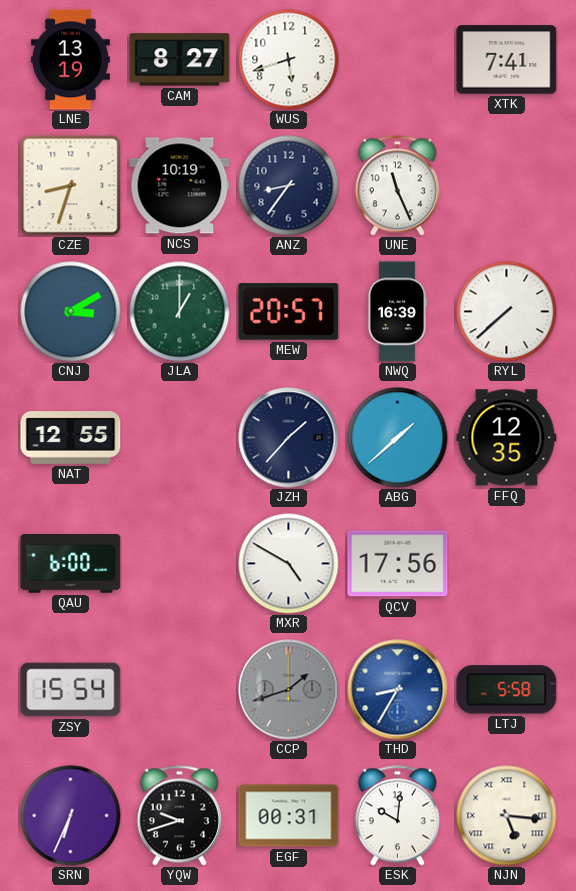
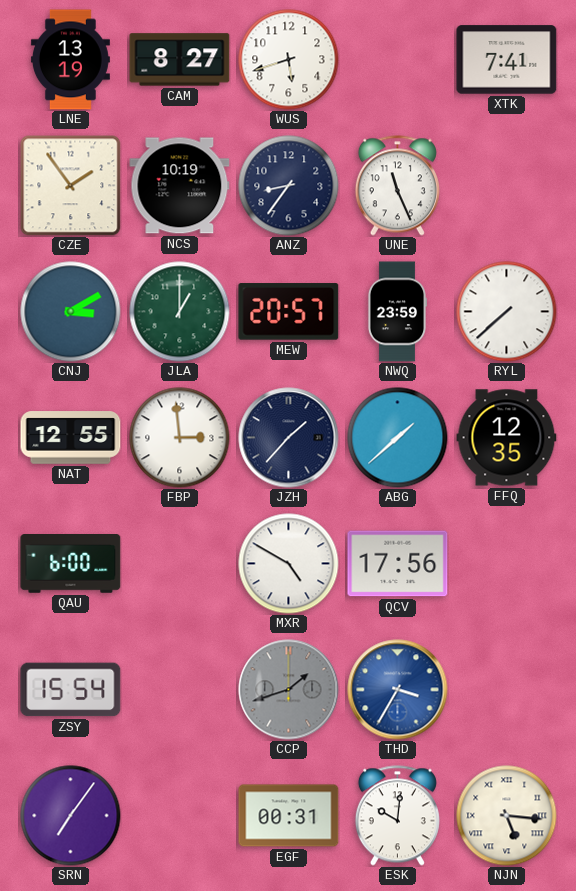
CZE: 8:33 -> 1:54 (71, 186)
NWQ: 16:39 -> 23:59 (396, 312)
FBP: none -> 2:59 (180, 438)
THD: 8:35 -> 3:35 (398, 690)
LTJ: 5:58 -> none (507, 690)
SRN: 6:34 -> 7:06 (71, 816)
YQW: 9:42 -> none (179, 816)
